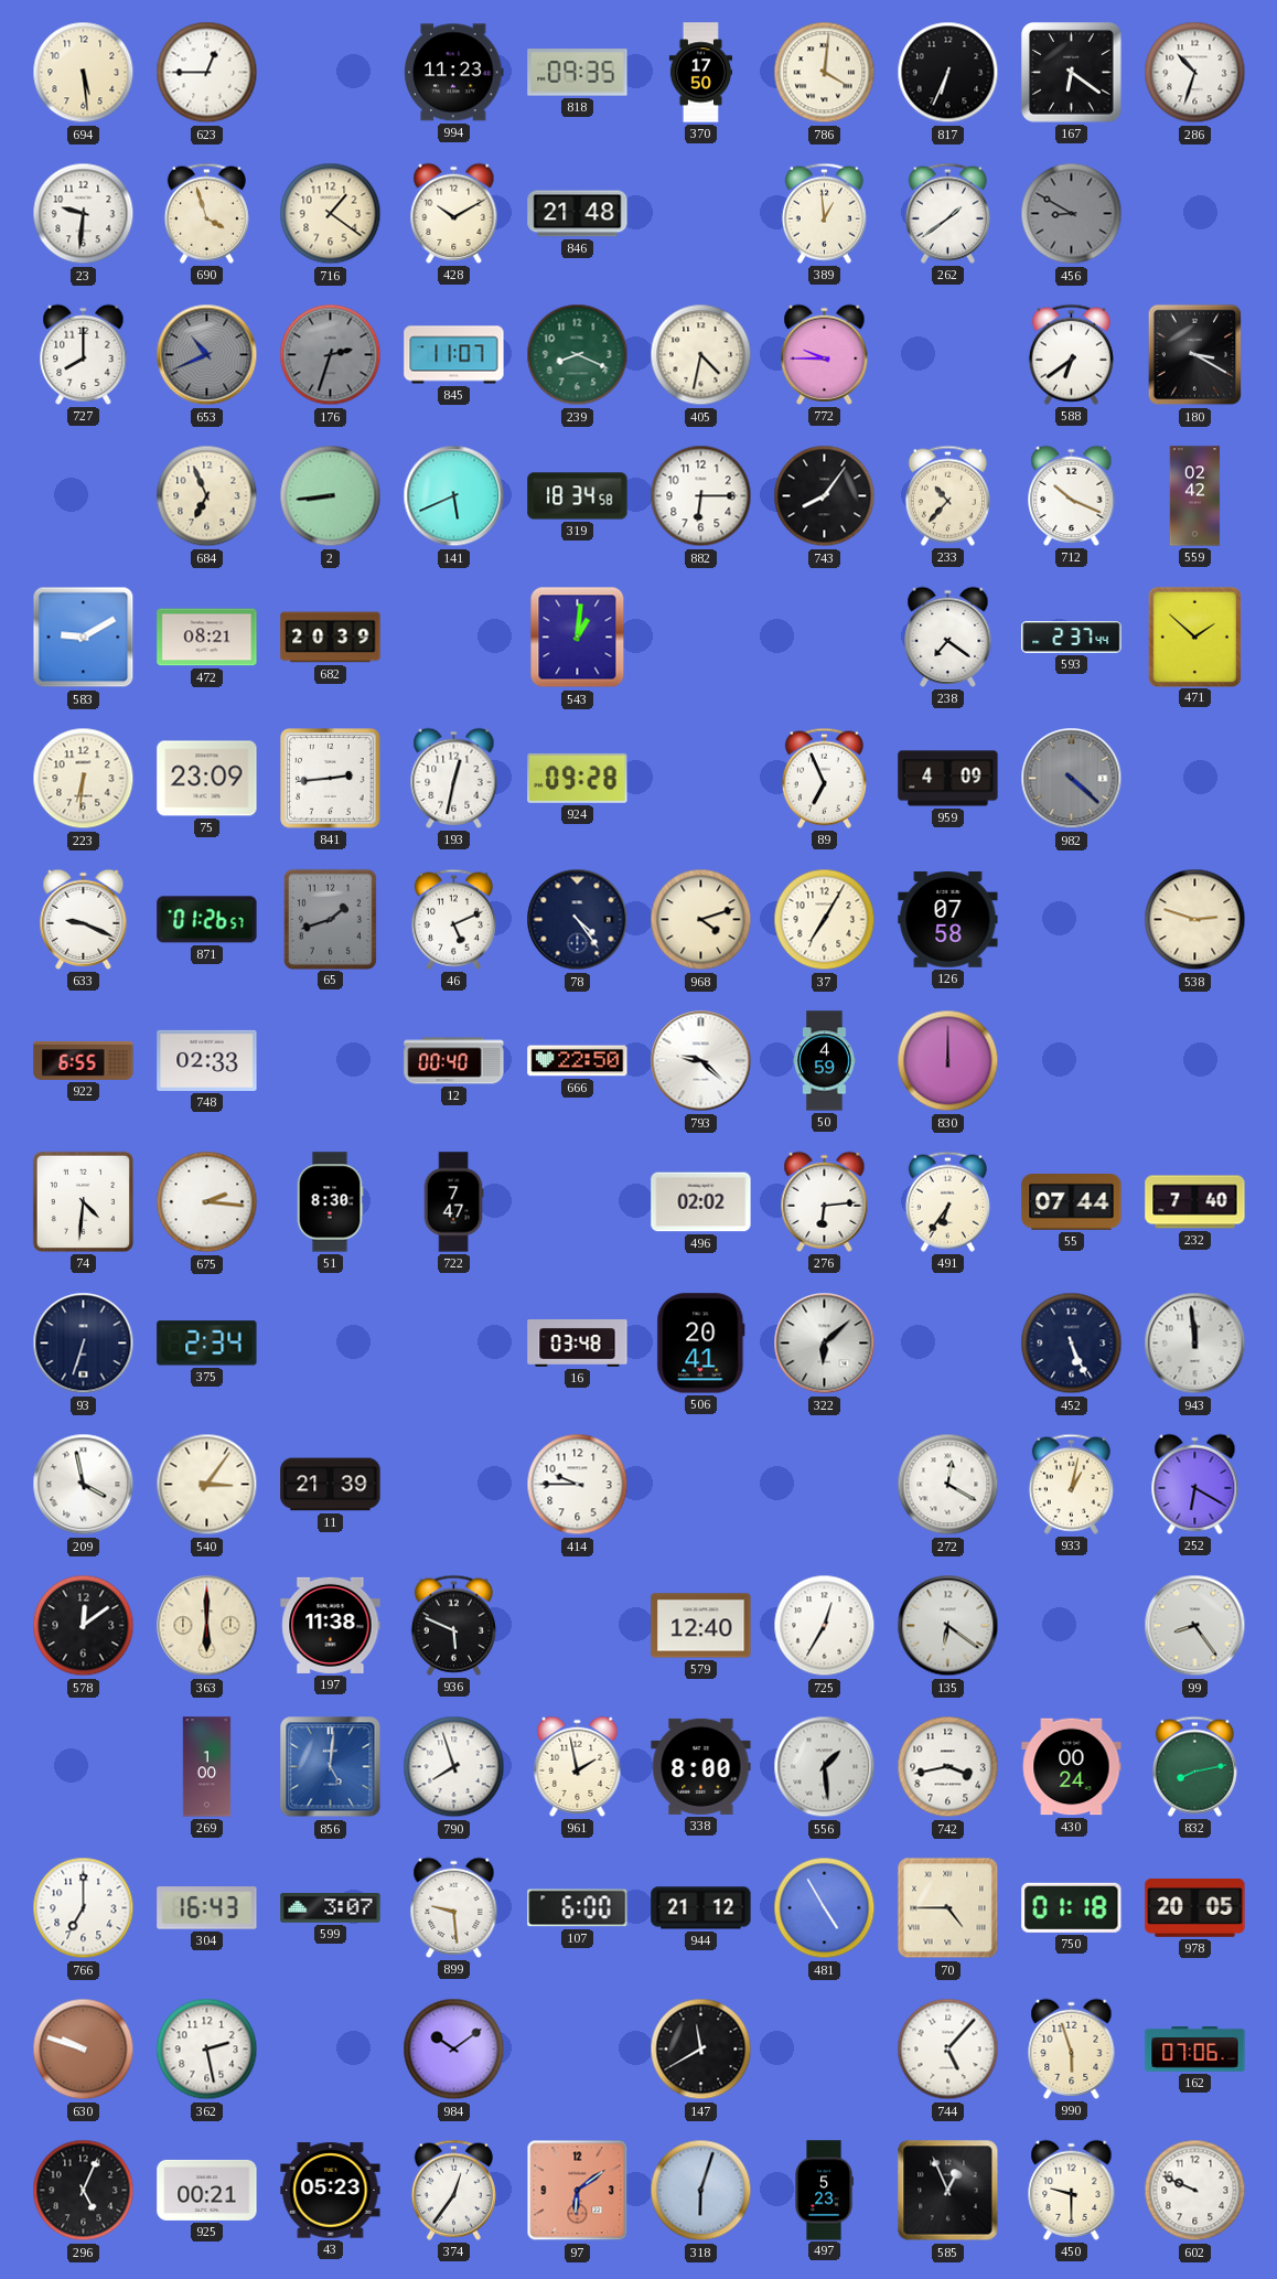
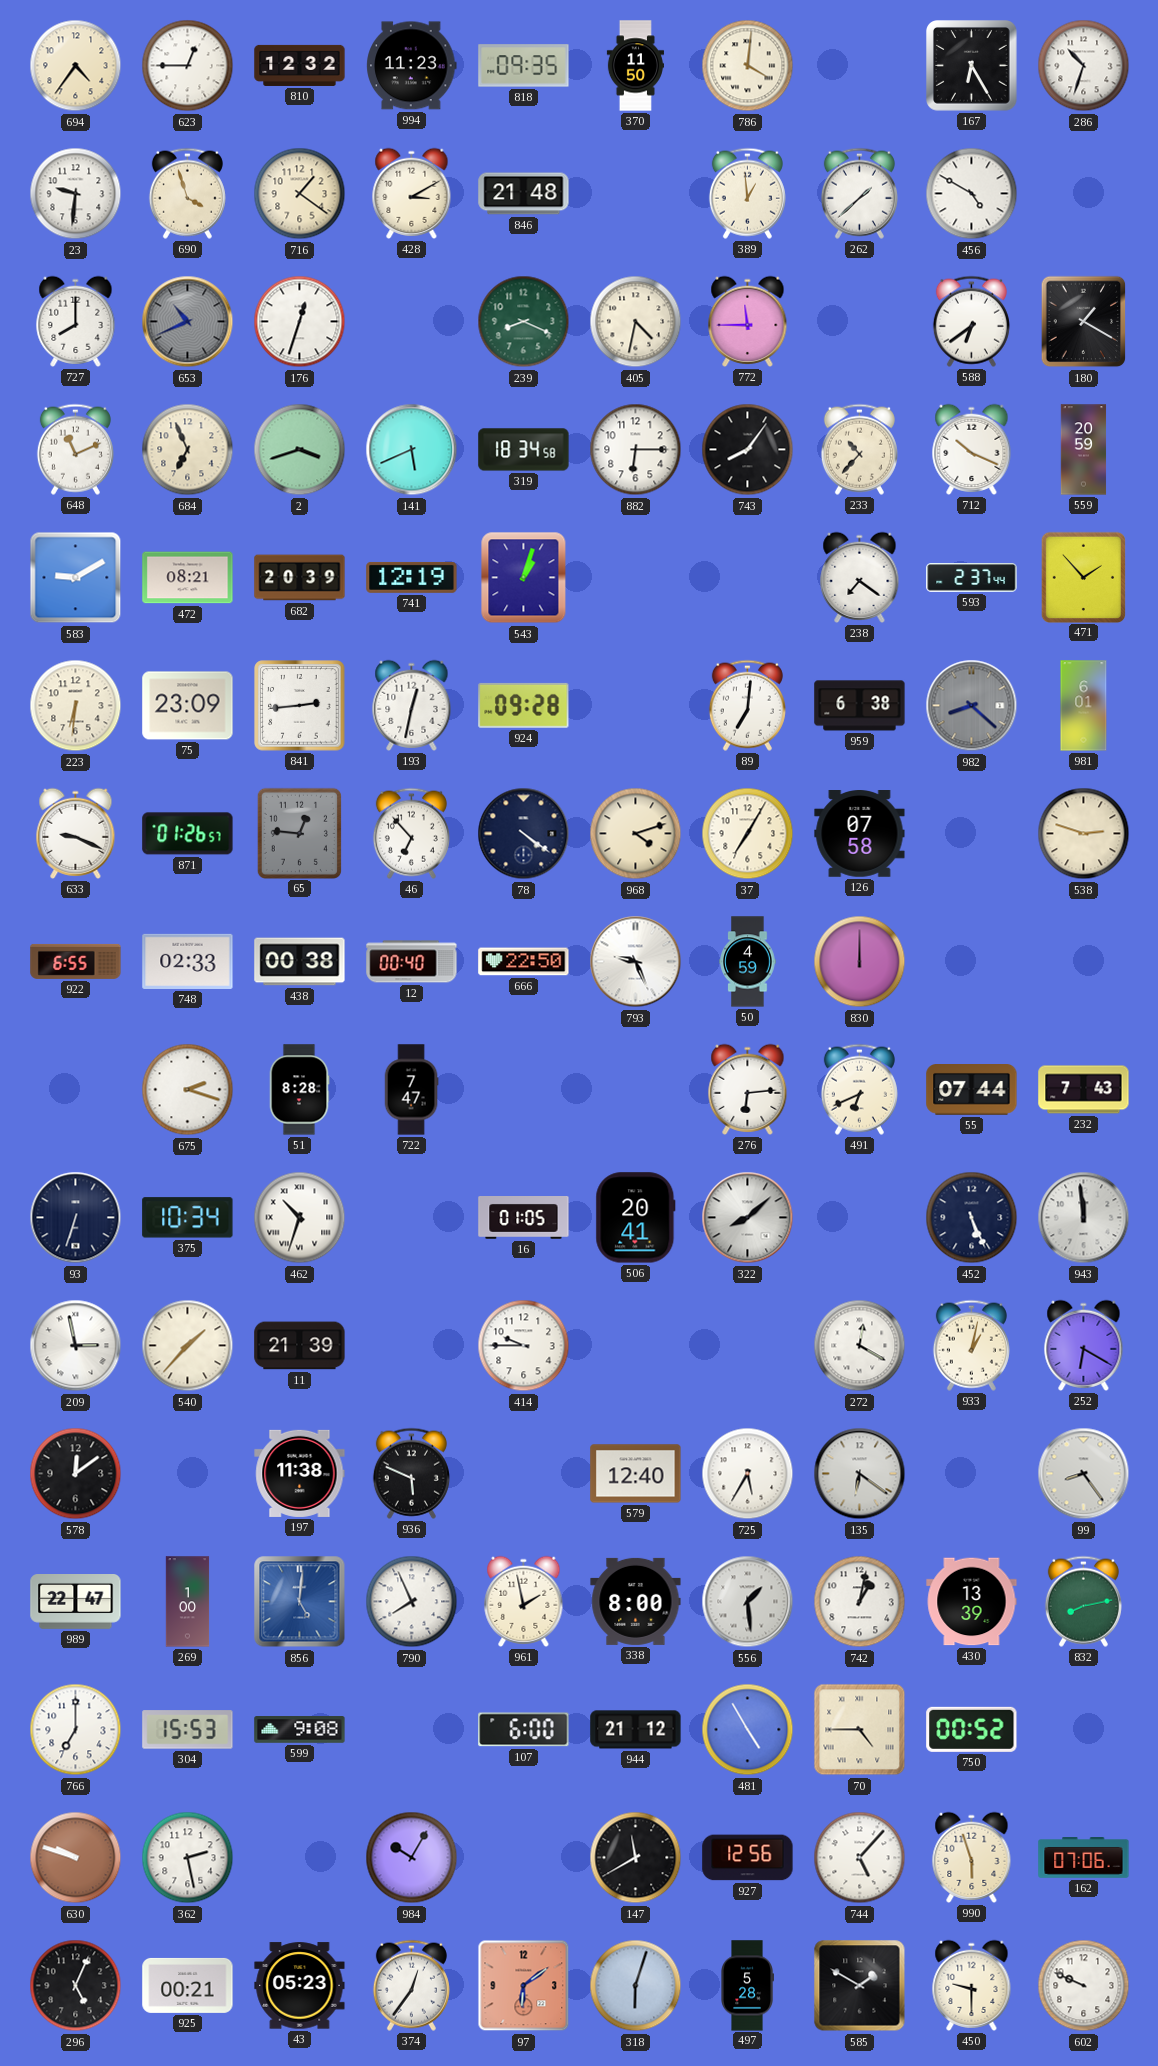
694: 5:29 -> 4:36 (76, 66)
810: none -> 12:32 (300, 65)
370: 17:50 -> 11:50 (635, 66)
817: 6:34 -> none (948, 73)
167: 6:21 -> 6:25 (972, 66)
428: 10:10 -> 3:10 (412, 193)
262: 1:39 -> 1:38 (859, 193)
456: 8:50 -> 4:50 (972, 194)
456 dial: grey -> white (972, 194)
176: 2:33 -> 12:33 (300, 322)
176 dial: grey -> white (300, 322)
845: 11:07 -> none (454, 355)
772: 9:45 -> 11:45 (748, 321)
180: 3:20 -> 1:20 (1084, 322)
648: none -> 11:11 (75, 449)
2: 8:44 -> 3:42 (300, 450)
559: 02:42 -> 20:59 (1084, 450)
741: none -> 12:19 (412, 577)
543: 1:01 -> 1:03 (524, 578)
471: 1:52 -> 1:53 (1083, 577)
89: 6:56 -> 7:01 (747, 705)
959: 4:09 -> 6:38 (860, 706)
982: 4:22 -> 8:22 (972, 706)
981: none -> 6:01 (1084, 706)
65: 1:42 -> 12:46 (299, 833)
46: 5:11 -> 6:53 (411, 833)
78: 4:24 -> 4:21 (524, 834)
438: none -> 00:38 (300, 962)
793: 9:22 -> 9:26 (636, 962)
74: 4:31 -> none (83, 1201)
675: 2:16 -> 2:18 (188, 1090)
51: 8:30 -> 8:28 (299, 1090)
496: 02:02 -> none (701, 1202)
491: 6:36 -> 6:41 (859, 1089)
232: 7:40 -> 7:43 (1084, 1090)
375: 2:34 -> 10:34 (188, 1218)
462: none -> 10:33 (300, 1218)
16: 03:48 -> 01:05 (524, 1218)
322: 6:08 -> 8:08 (748, 1218)
209: 3:58 -> 2:58 (76, 1346)
540: 3:06 -> 1:37 (188, 1346)
363: 6:00 -> none (207, 1626)
725: 12:35 -> 5:35 (748, 1474)
989: none -> 22:47 (76, 1602)
790: 7:57 -> 7:56 (412, 1602)
742: 3:43 -> 1:02 (860, 1602)
430: 00:24 -> 13:39 (972, 1602)
304: 16:43 -> 15:53 (188, 1730)
599: 3:07 -> 9:08 (300, 1730)
899: 9:29 -> none (454, 1907)
750: 01:18 -> 00:52 (972, 1729)
978: 20:05 -> none (1195, 1908)
984: 10:09 -> 10:05 (412, 1858)
927: none -> 12:56 (748, 1858)
497: 5:23 -> 5:28 (747, 1986)
585: 12:56 -> 1:50 (860, 1986)
